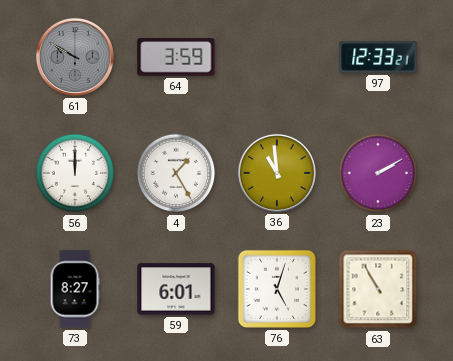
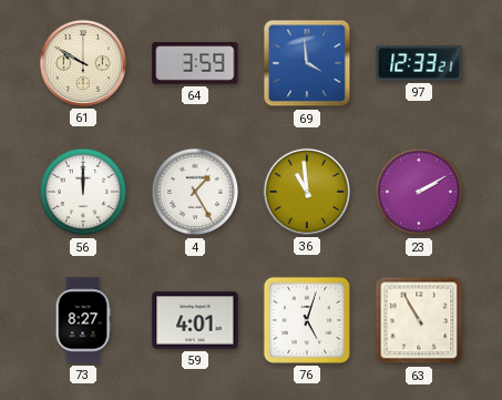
61 dial: grey -> cream (83, 63)
69: none -> 3:59 (307, 63)
59: 6:01 -> 4:01 (195, 320)
